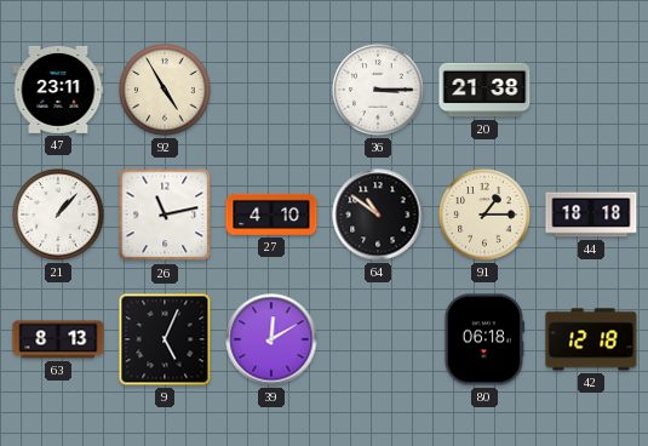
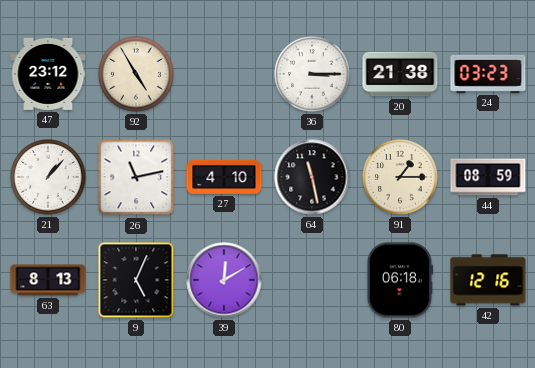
47: 23:11 -> 23:12 (48, 74)
24: none -> 03:23 (488, 74)
64: 10:51 -> 11:28 (312, 177)
44: 18:18 -> 08:59 (488, 177)
42: 12:18 -> 12:16 (488, 280)
